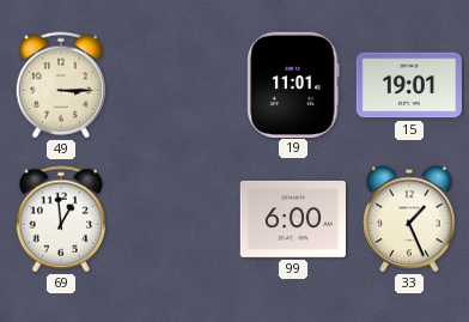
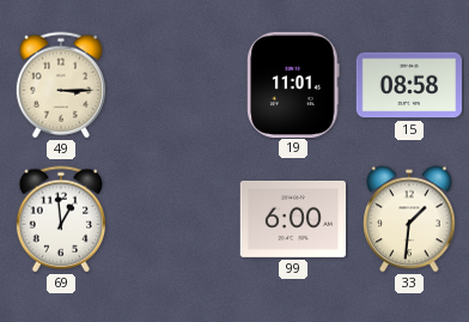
15: 19:01 -> 08:58 (408, 85)
33: 1:26 -> 1:31 (409, 219)
